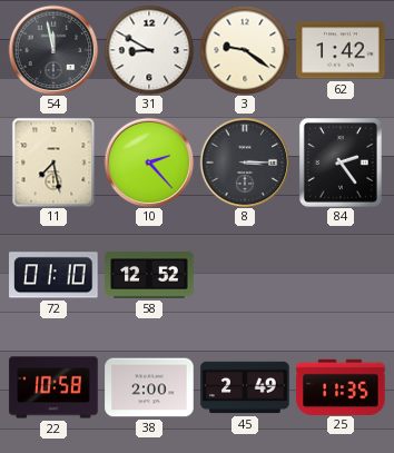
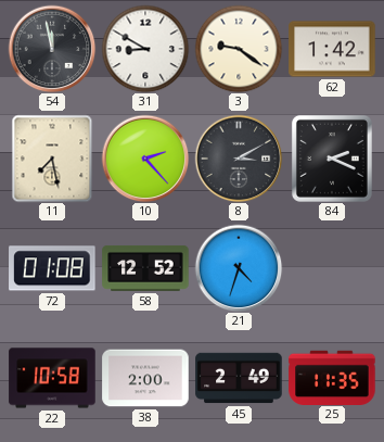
8: 3:15 -> 3:10 (239, 159)
84: 2:24 -> 2:19 (332, 159)
72: 01:10 -> 01:08 (52, 268)
21: none -> 4:33 (239, 268)
